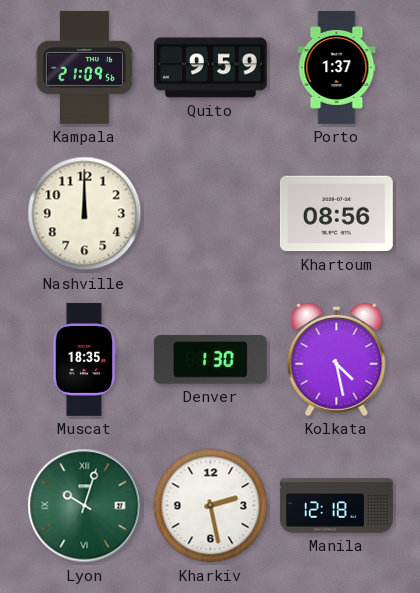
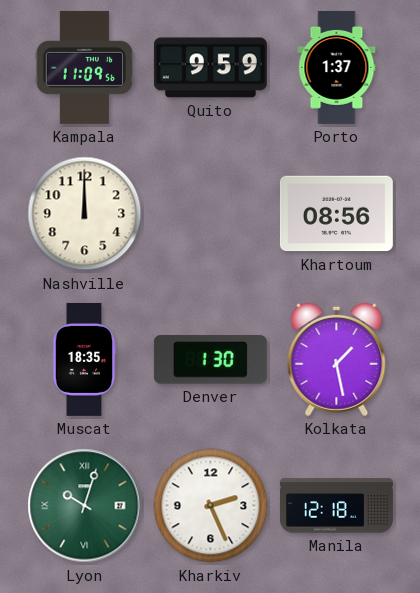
Kampala: 21:09 -> 11:09 (84, 67)
Kolkata: 4:28 -> 1:28 (337, 359)
Kharkiv: 2:28 -> 2:26 (211, 506)
